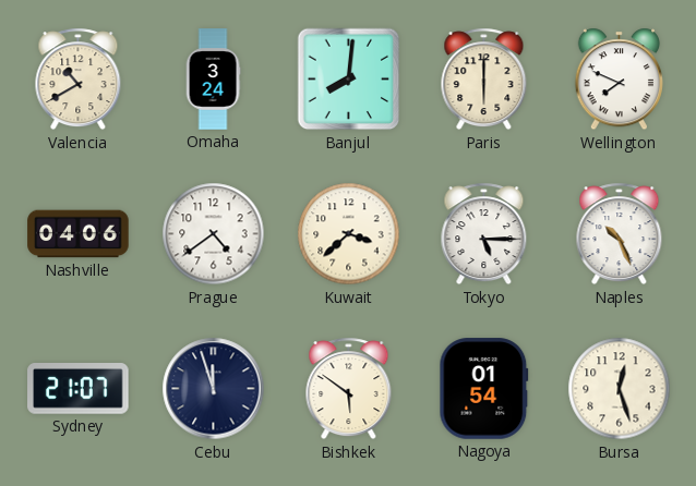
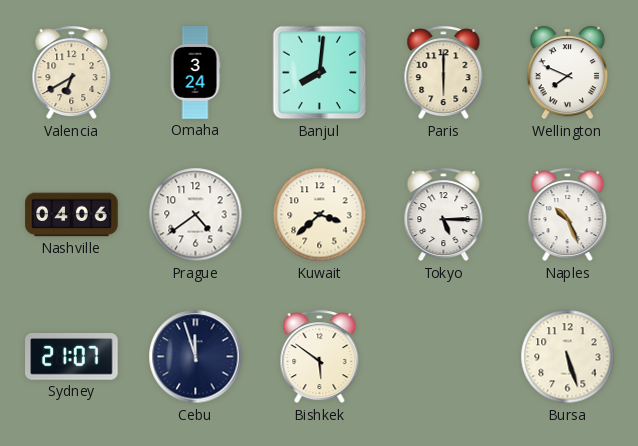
Valencia: 10:40 -> 6:40 (72, 73)
Nagoya: 01:54 -> none (484, 389)
Bursa: 12:27 -> 5:27 (568, 357)
